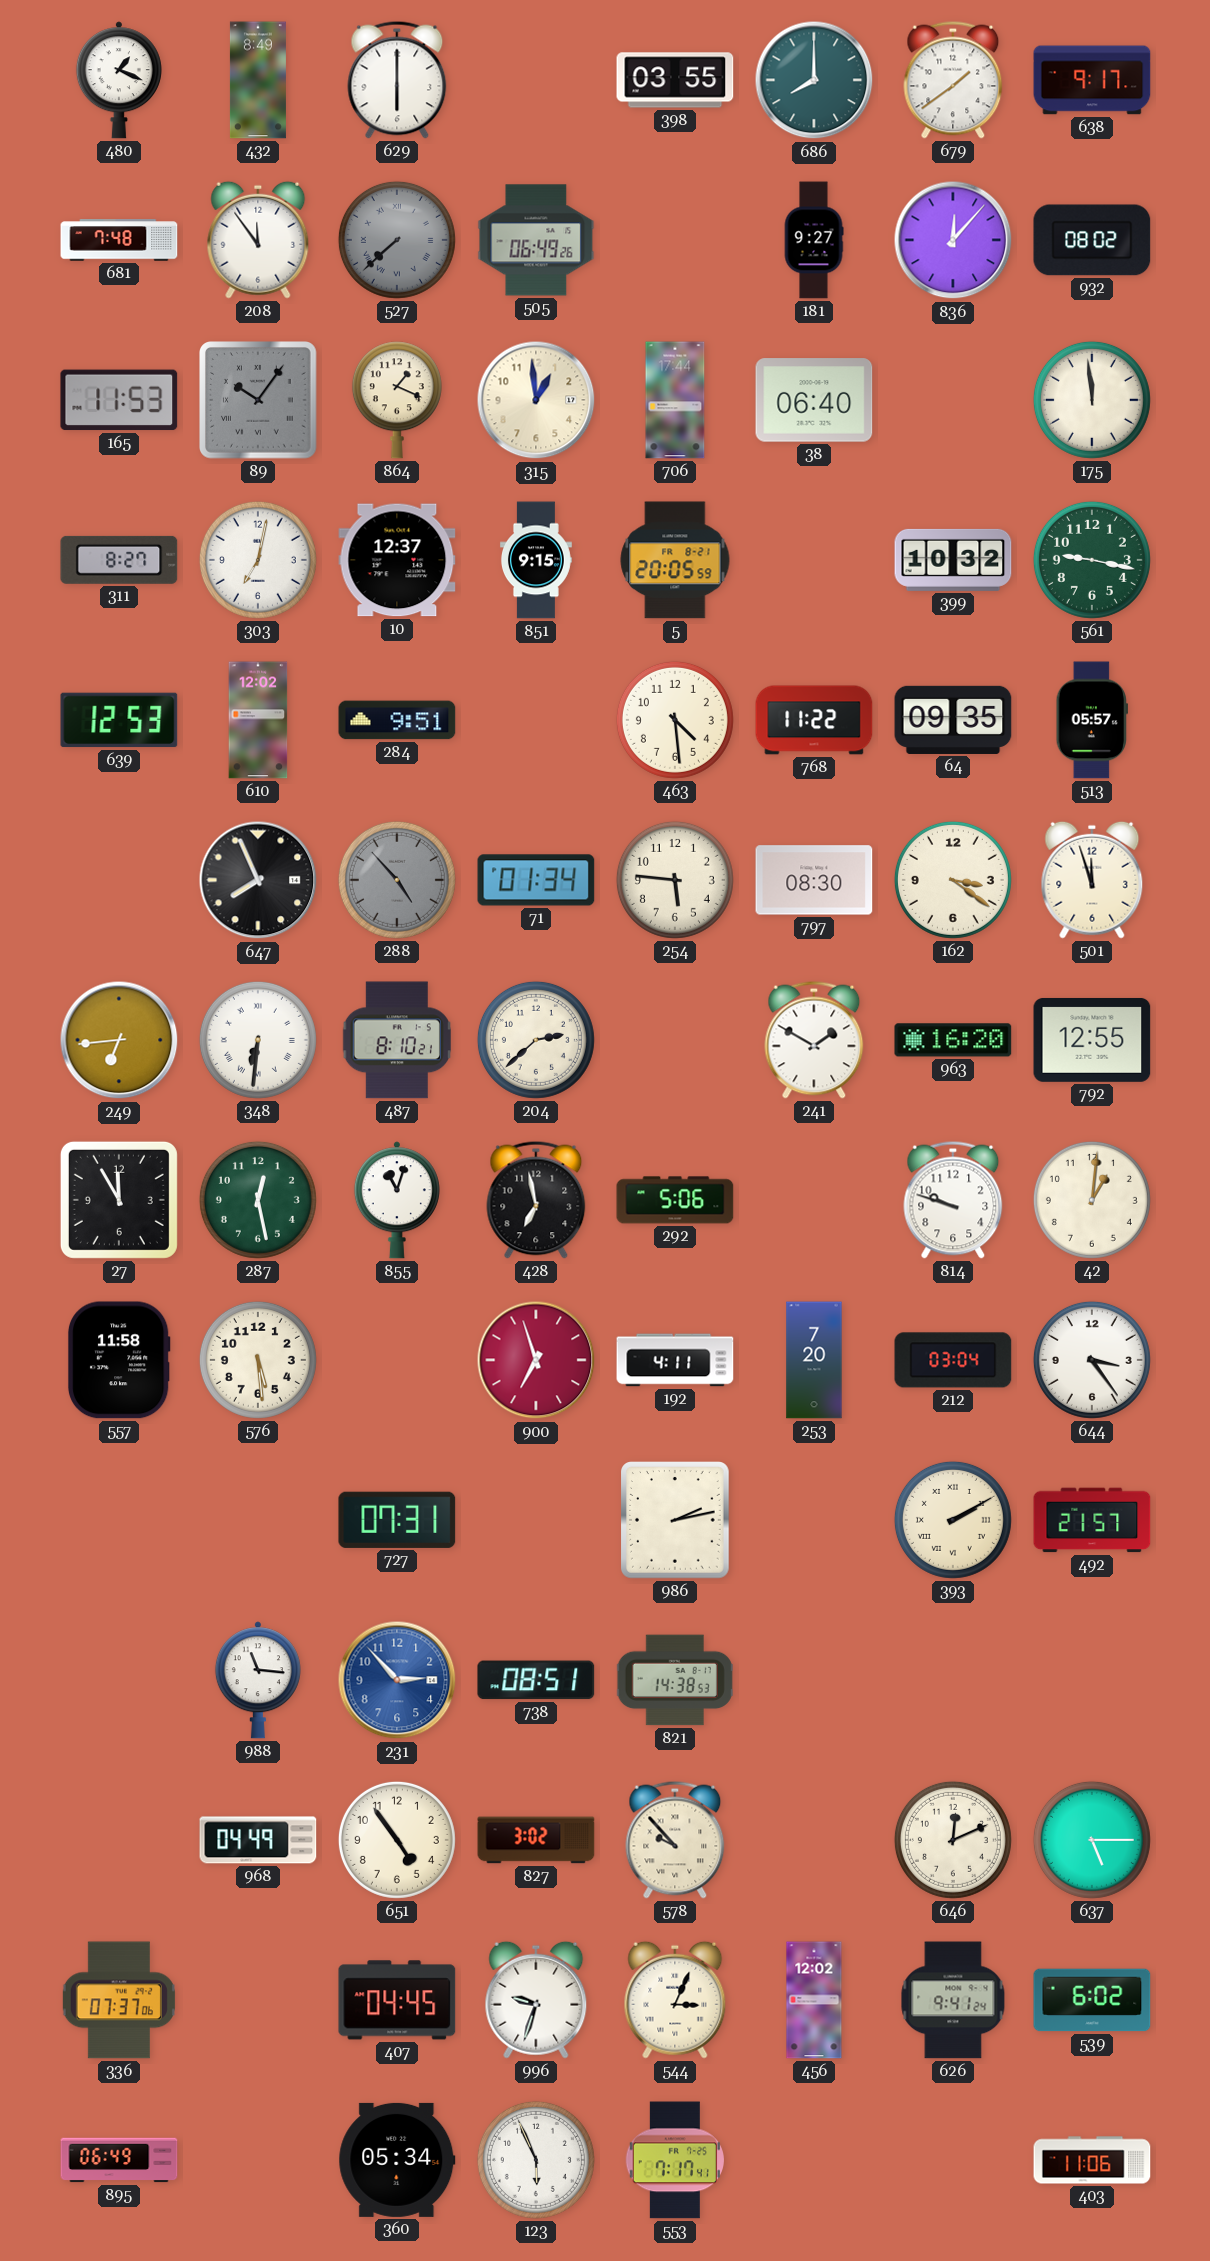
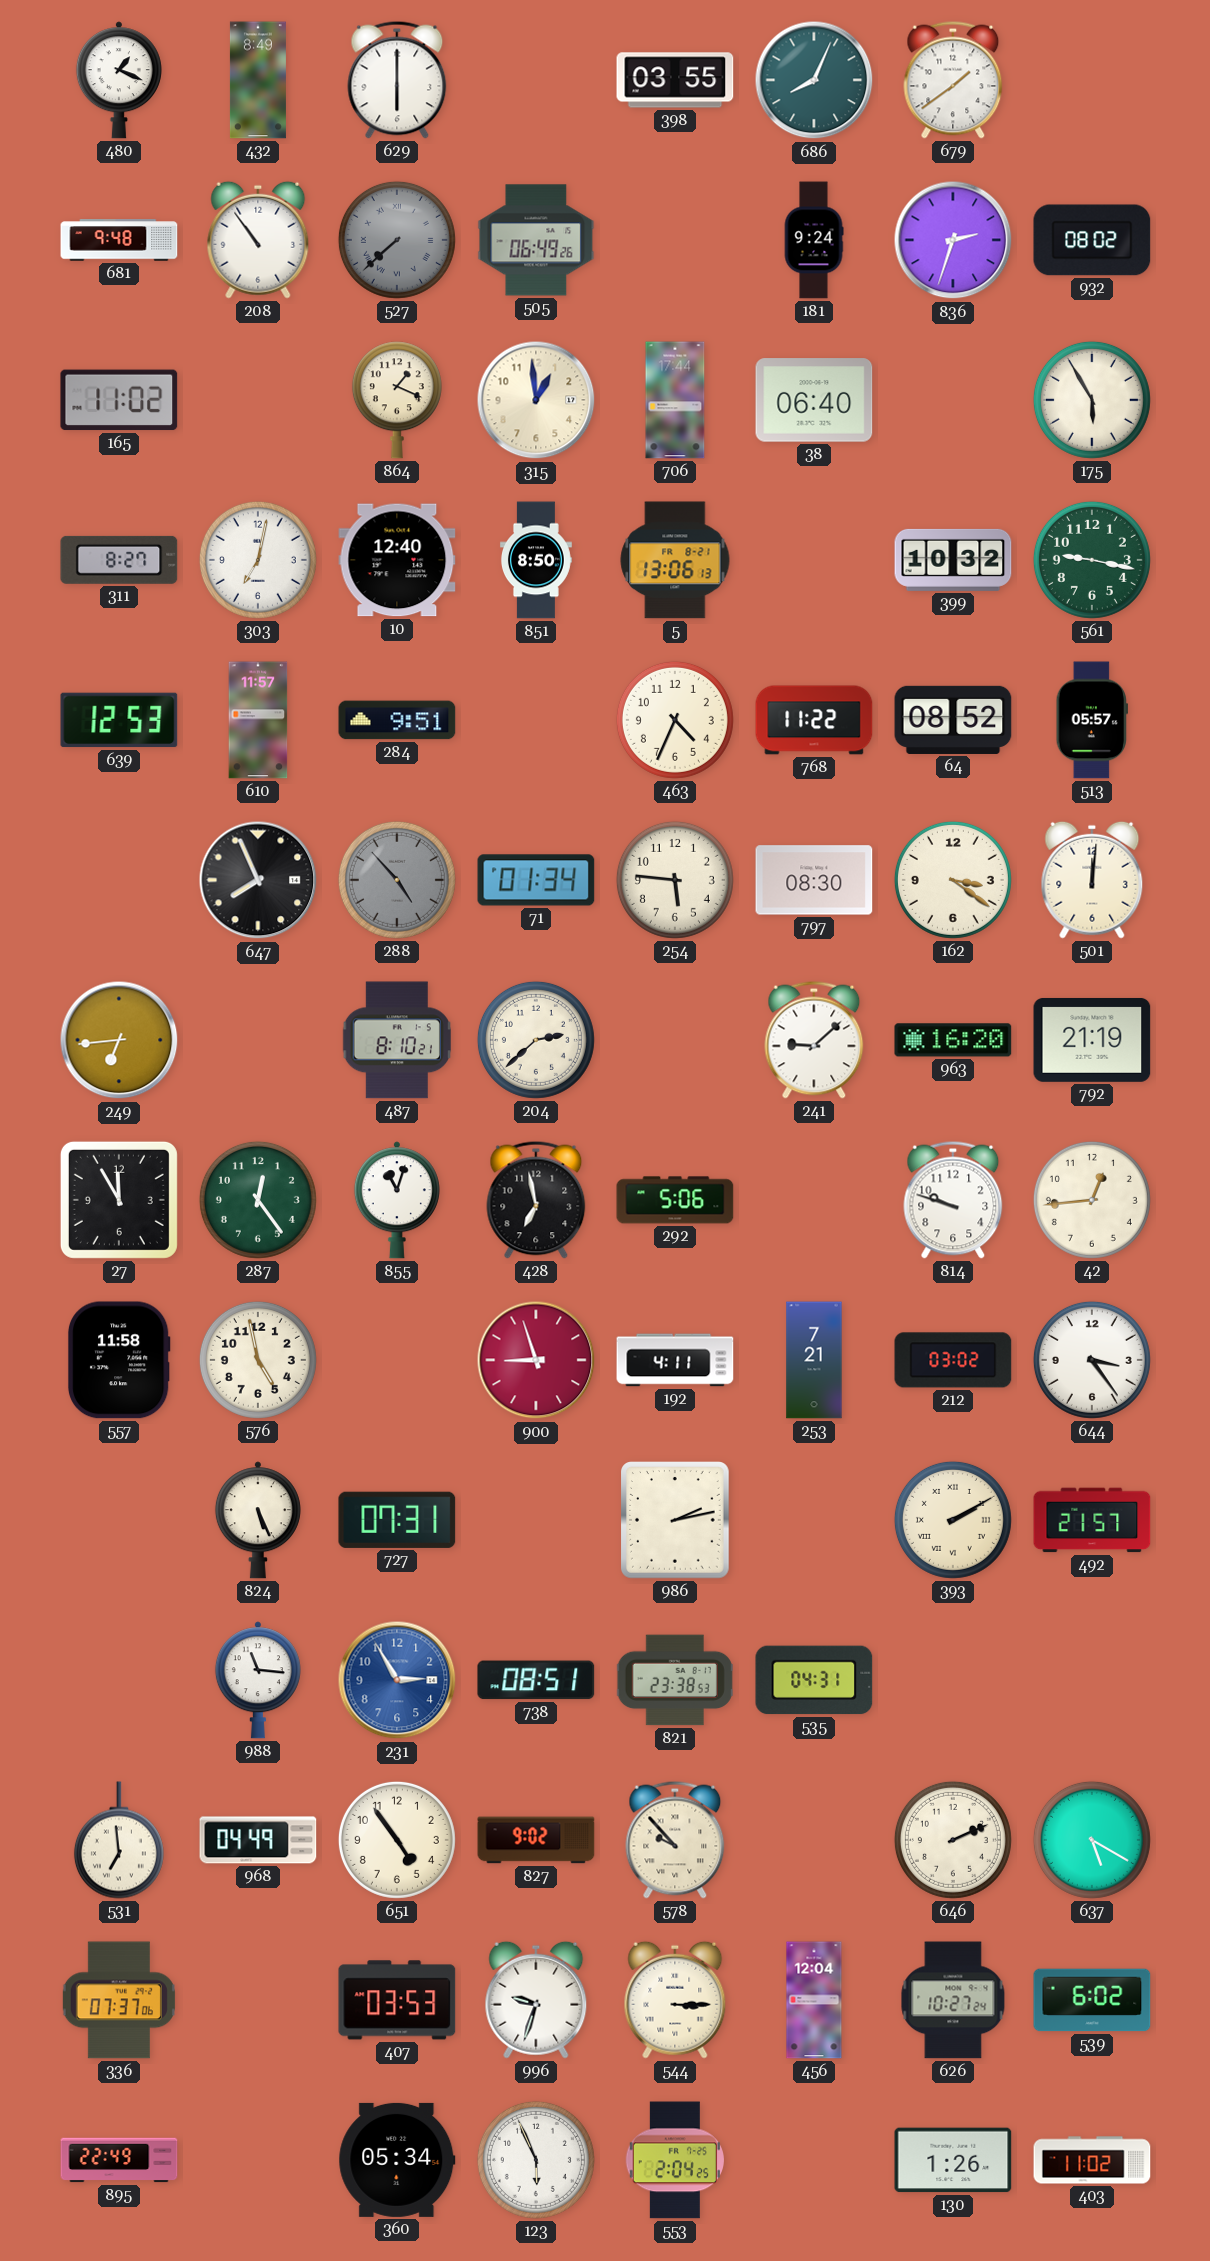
686: 8:00 -> 8:04 (814, 80)
638: 9:17 -> none (1092, 80)
681: 7:48 -> 9:48 (119, 240)
208: 11:54 -> 10:54 (258, 240)
181: 9:27 -> 9:24 (814, 240)
836: 12:07 -> 2:33 (953, 240)
165: 11:53 -> 11:02 (119, 400)
89: 10:06 -> none (259, 401)
175: 11:59 -> 5:55 (1092, 400)
10: 12:37 -> 12:40 (397, 560)
851: 9:15 -> 8:50 (536, 560)
5: 20:05 -> 13:06 (675, 560)
610: 12:02 -> 11:57 (258, 720)
463: 4:29 -> 4:34 (675, 720)
64: 09:35 -> 08:52 (953, 720)
501: 11:57 -> 12:01 (1092, 880)
348: 6:31 -> none (258, 1040)
241: 1:50 -> 9:08 (814, 1040)
792: 12:55 -> 21:19 (1092, 1040)
287: 12:28 -> 12:24 (258, 1200)
42: 1:01 -> 12:44 (1092, 1200)
576: 5:29 -> 4:58 (258, 1360)
900: 6:57 -> 8:57 (536, 1360)
253: 7:20 -> 7:21 (814, 1360)
212: 03:04 -> 03:02 (953, 1360)
824: none -> 5:26 (258, 1520)
231: 2:53 -> 2:55 (397, 1680)
821: 14:38 -> 23:38 (675, 1680)
535: none -> 04:31 (814, 1680)
531: none -> 6:59 (119, 1840)
827: 3:02 -> 9:02 (536, 1840)
646: 12:11 -> 2:11 (953, 1840)
637: 5:15 -> 5:20 (1092, 1840)
407: 04:45 -> 03:53 (397, 2000)
544: 3:04 -> 3:15 (675, 2000)
456: 12:02 -> 12:04 (814, 2000)
626: 9:41 -> 10:27 (953, 2000)
895: 06:49 -> 22:49 (119, 2160)
553: 7:17 -> 2:04 (675, 2160)
130: none -> 1:26 (953, 2160)
403: 11:06 -> 11:02 (1092, 2160)
